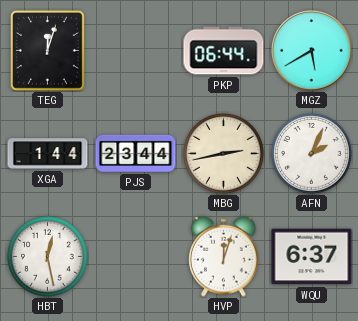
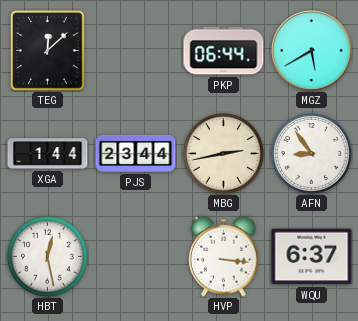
TEG: 12:03 -> 12:08 (47, 50)
AFN: 2:04 -> 8:54 (311, 153)
HVP: 12:03 -> 3:16 (224, 256)
